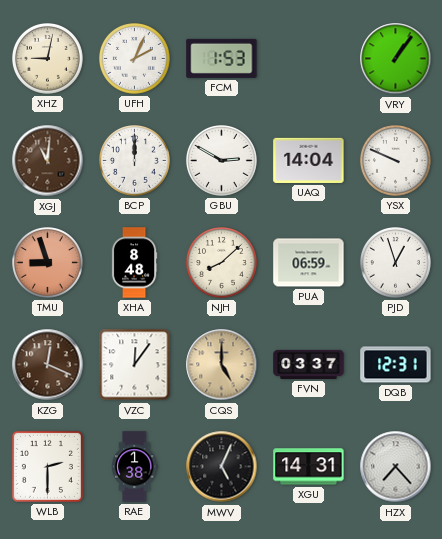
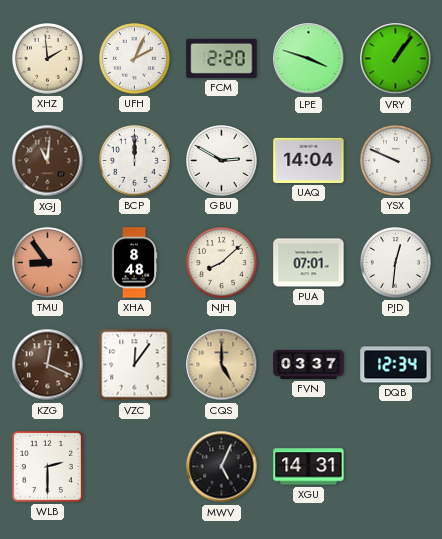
XHZ: 9:02 -> 1:59 (48, 59)
FCM: 1:53 -> 2:20 (222, 58)
LPE: none -> 3:48 (309, 59)
TMU: 8:57 -> 8:54 (48, 263)
PUA: 06:59 -> 07:01 (309, 263)
PJD: 12:57 -> 12:31 (396, 263)
DQB: 12:31 -> 12:34 (396, 365)
RAE: 1:38 -> none (134, 467)
HZX: 7:23 -> none (396, 467)
